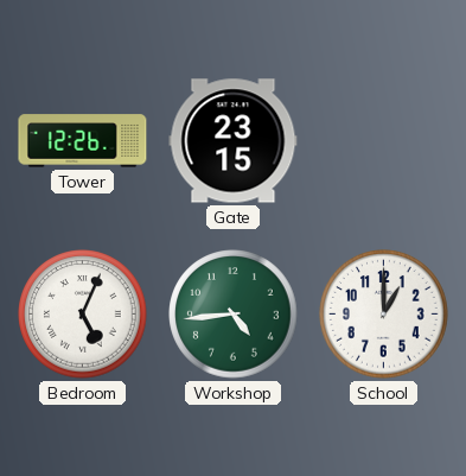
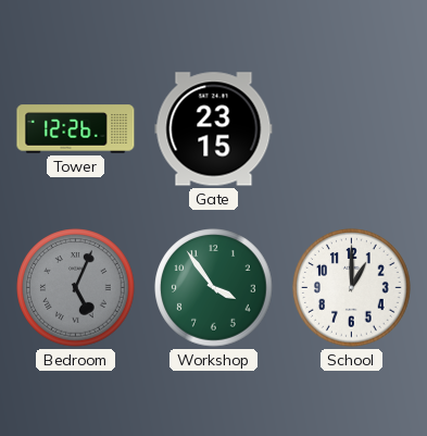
Bedroom dial: white -> grey (76, 288)
Workshop: 4:44 -> 3:54 (214, 288)
